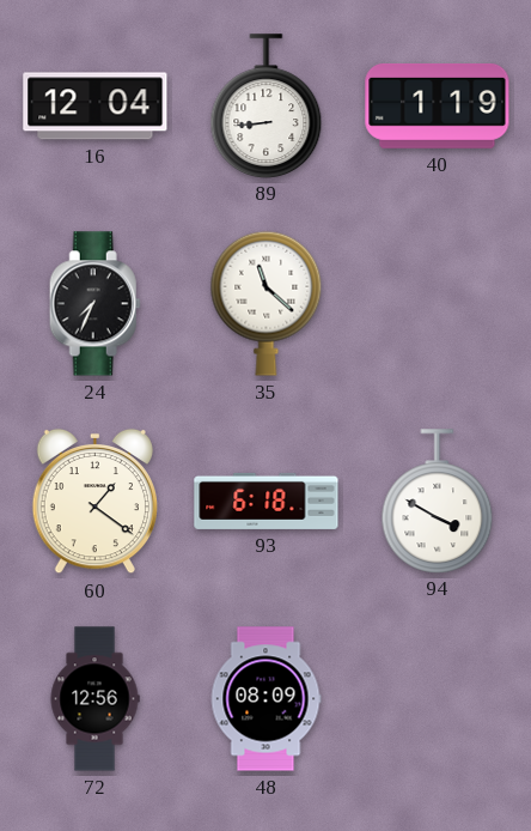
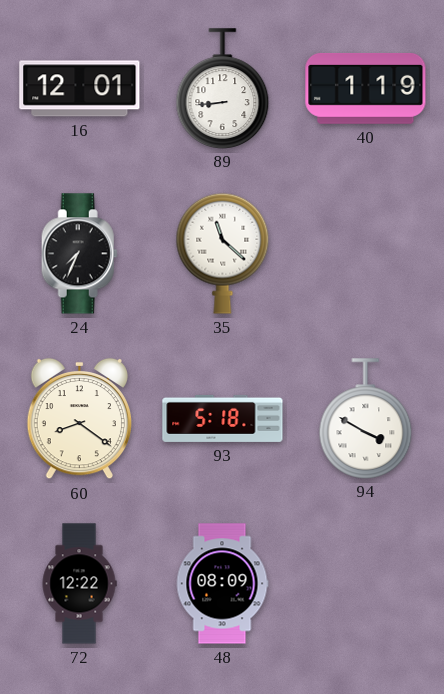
16: 12:04 -> 12:01 (80, 89)
60: 1:21 -> 8:21 (79, 419)
93: 6:18 -> 5:18 (223, 418)
72: 12:56 -> 12:22 (79, 584)
